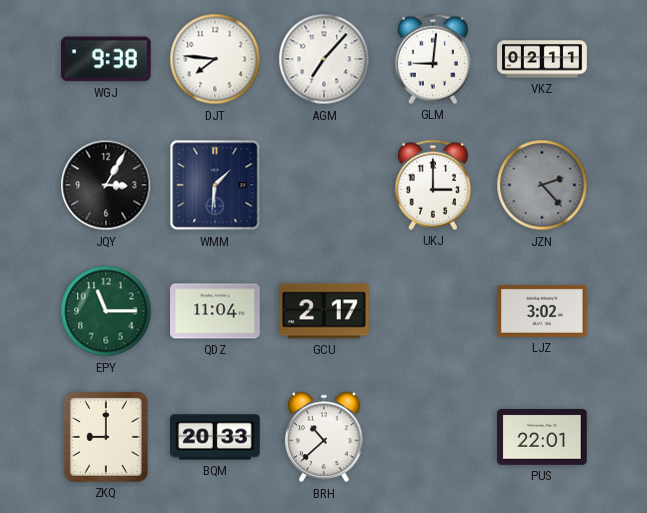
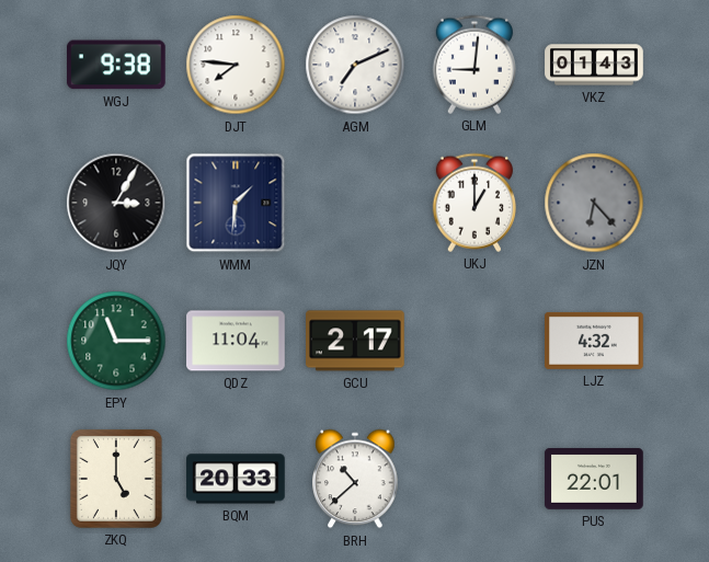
AGM: 7:07 -> 7:11 (355, 65)
VKZ: 02:11 -> 01:43 (594, 65)
UKJ: 3:00 -> 1:00 (473, 203)
JZN: 2:23 -> 6:23 (594, 203)
LJZ: 3:02 -> 4:32 (594, 341)
ZKQ: 9:00 -> 5:00 (116, 479)
